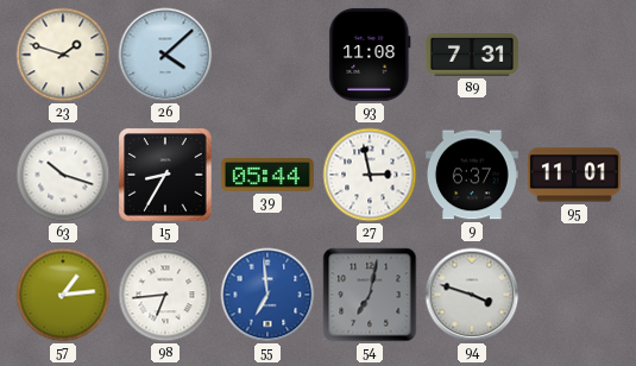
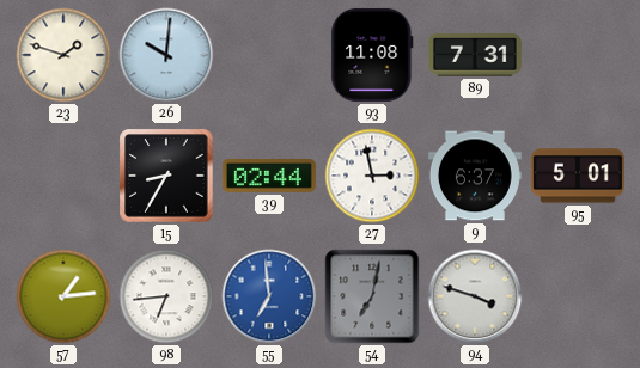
26: 4:08 -> 10:01 (166, 55)
63: 10:18 -> none (63, 175)
39: 05:44 -> 02:44 (269, 176)
95: 11:01 -> 5:01 (578, 176)
